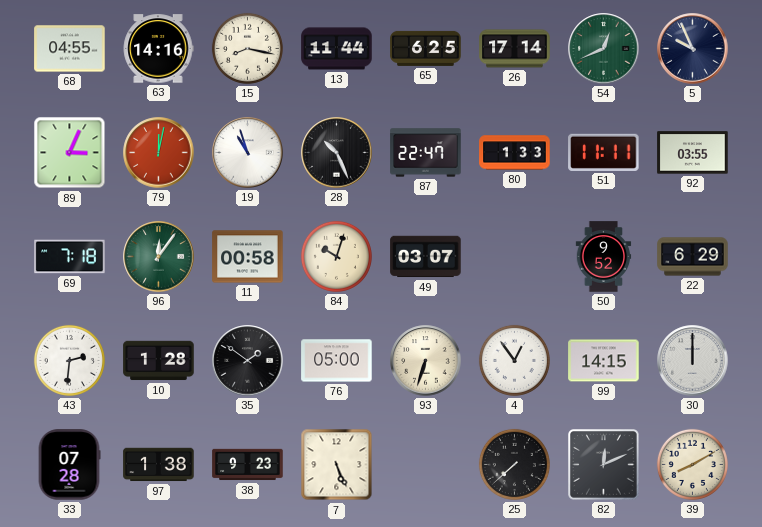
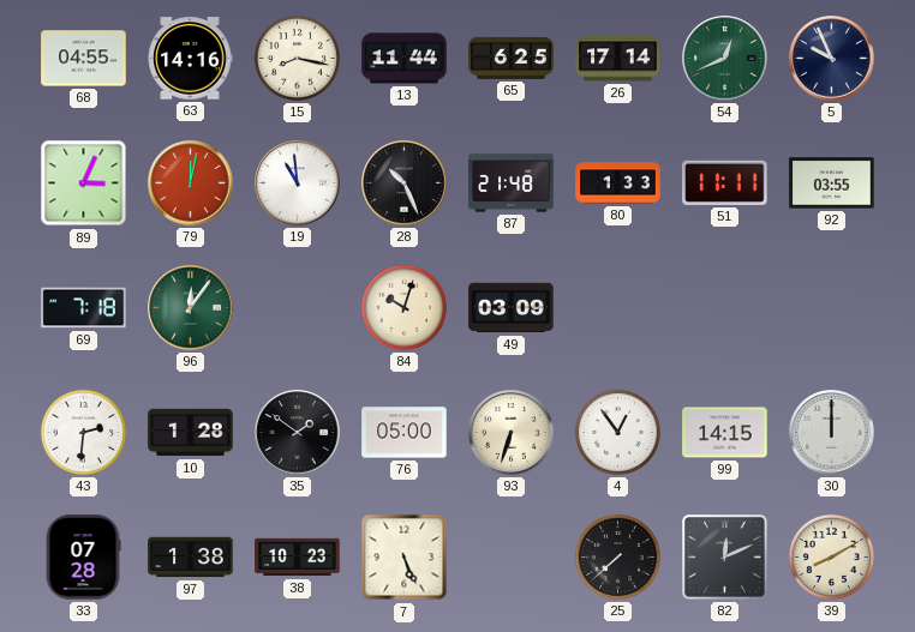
19: 10:57 -> 10:59 (298, 183)
87: 22:47 -> 21:48 (512, 183)
11: 00:58 -> none (248, 257)
49: 03:07 -> 03:09 (512, 308)
50: 9:52 -> none (604, 257)
22: 6:29 -> none (693, 257)
38: 9:23 -> 10:23 (298, 558)
